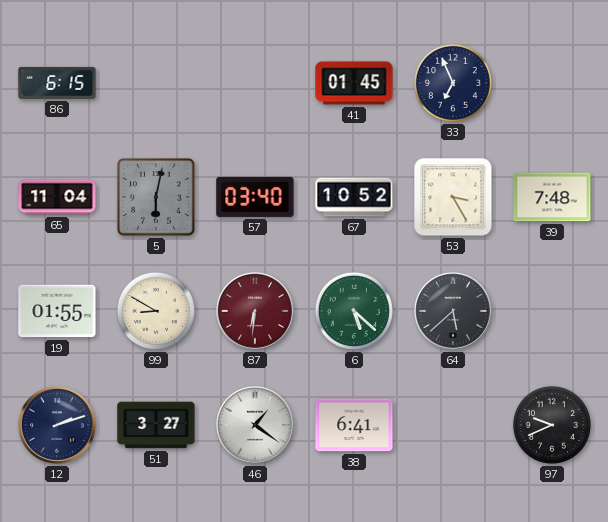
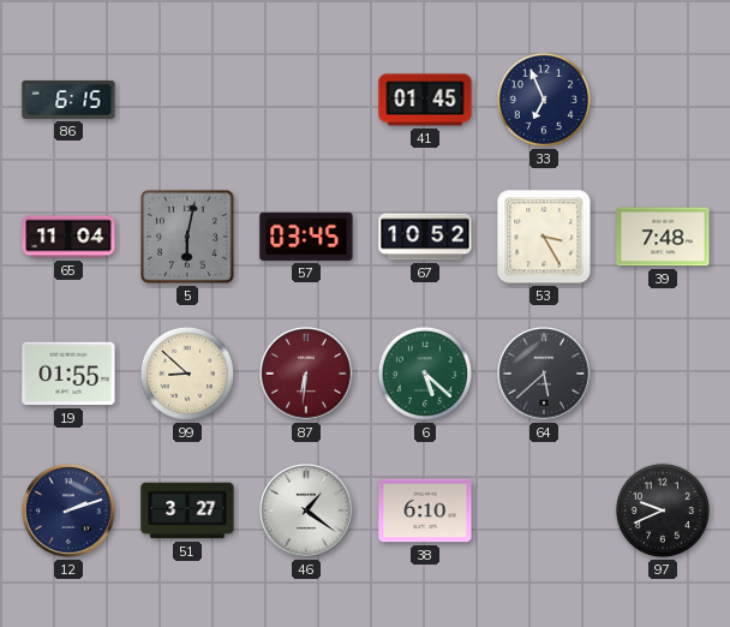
57: 03:40 -> 03:45 (306, 237)
99: 8:50 -> 8:52 (187, 374)
38: 6:41 -> 6:10 (425, 510)
